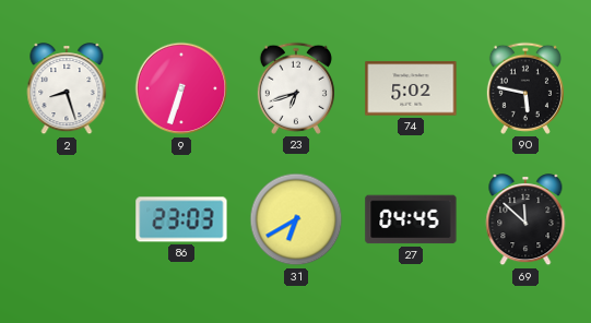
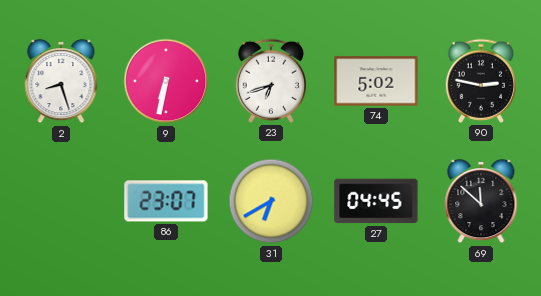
9: 6:33 -> 6:32 (166, 81)
90: 5:47 -> 2:47 (481, 81)
86: 23:03 -> 23:07 (166, 201)
